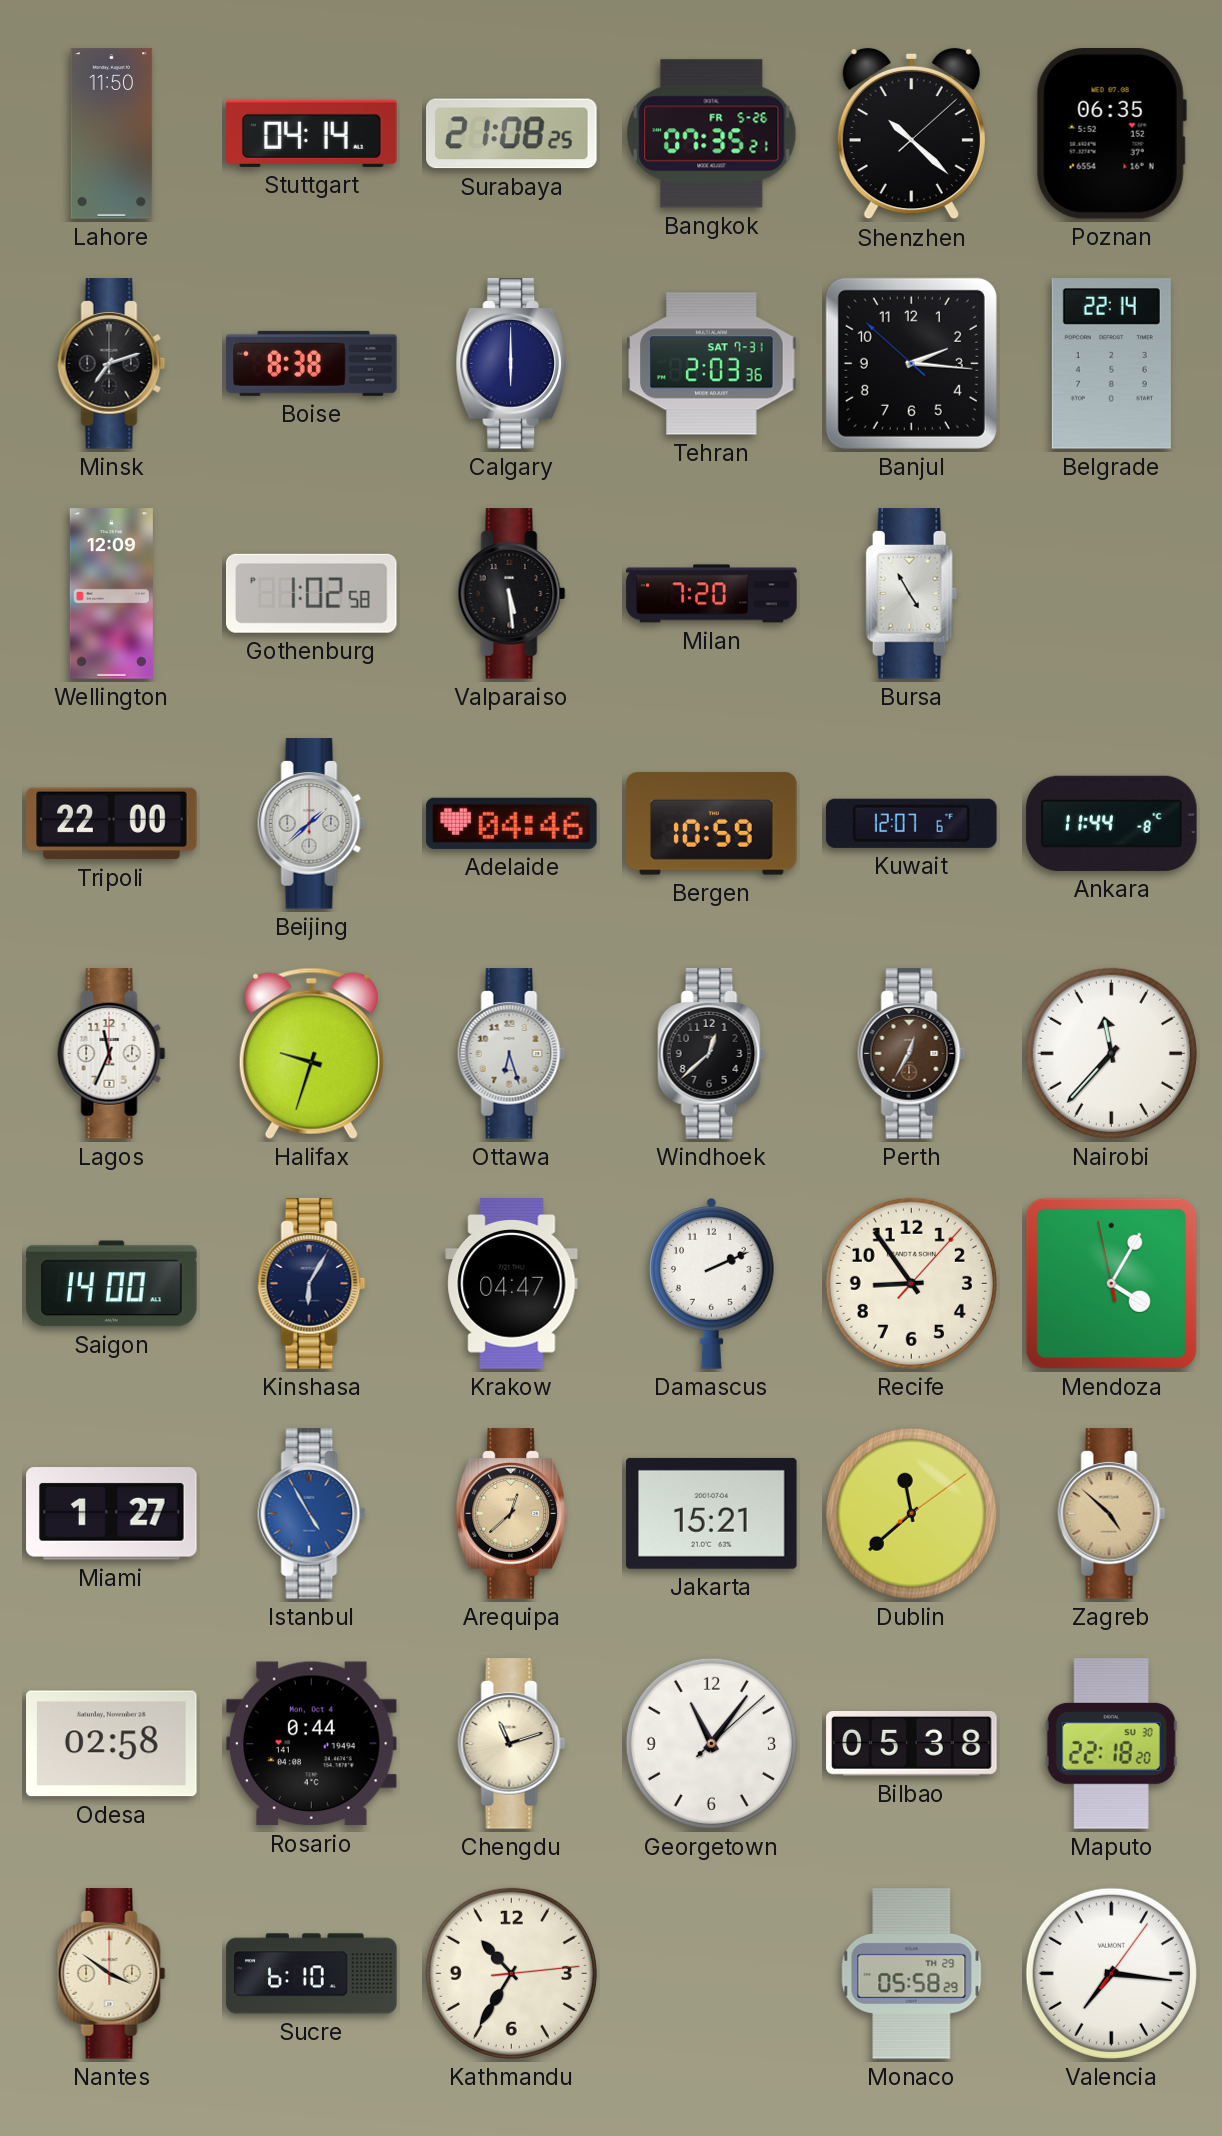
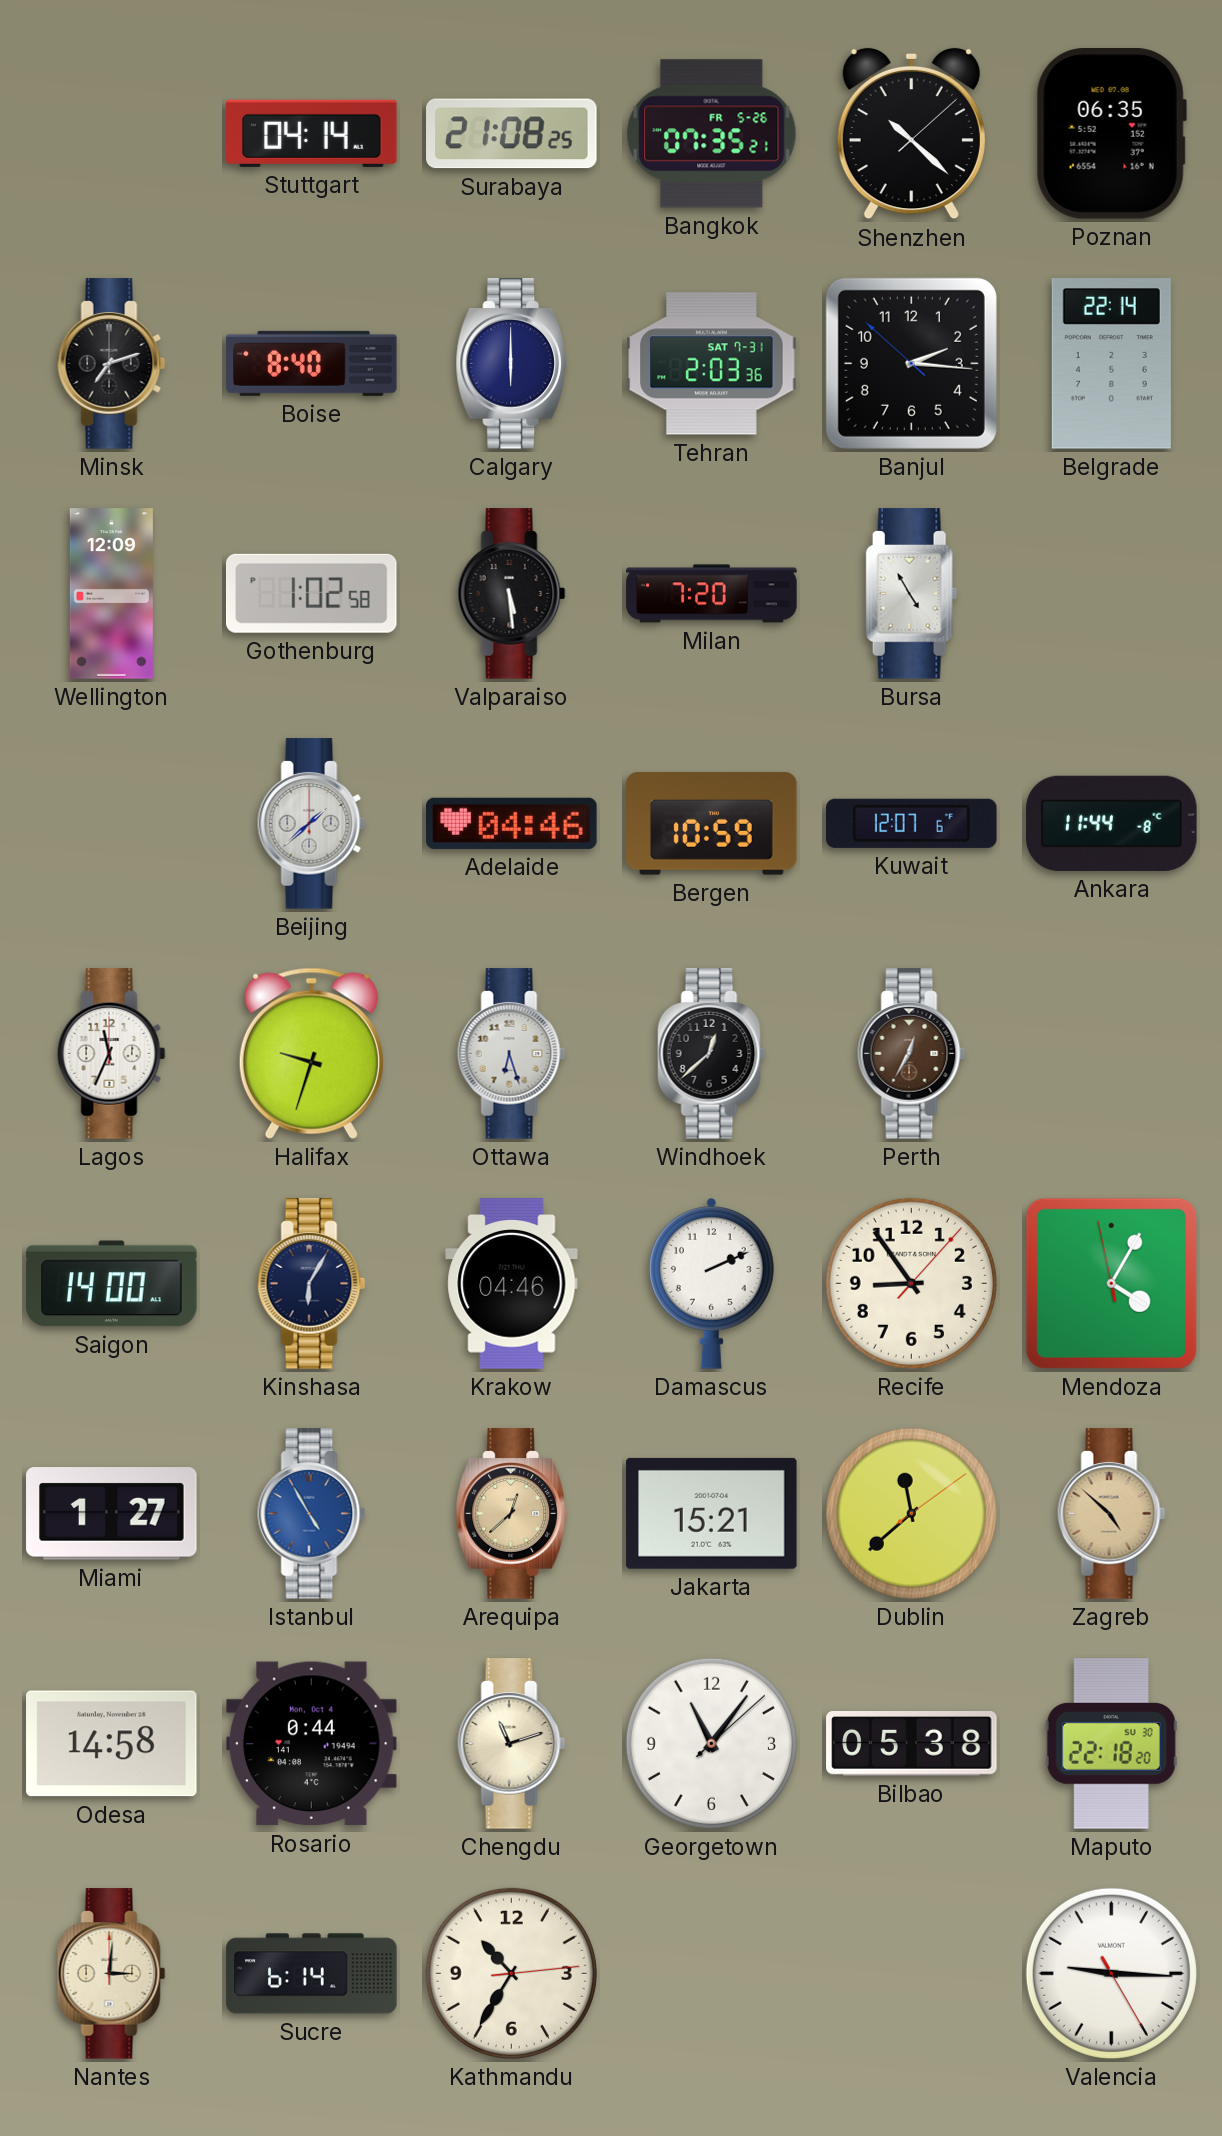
Lahore: 11:50 -> none (112, 134)
Boise: 8:38 -> 8:40 (312, 363)
Tripoli: 22:00 -> none (112, 824)
Nairobi: 11:37 -> none (1111, 1053)
Krakow: 04:47 -> 04:46 (512, 1284)
Odesa: 02:58 -> 14:58 (112, 1744)
Nantes: 3:51 -> 3:01 (112, 1974)
Sucre: 6:10 -> 6:14 (312, 1974)
Monaco: 05:58 -> none (912, 1974)
Valencia: 7:16 -> 9:15 (1111, 1973)
